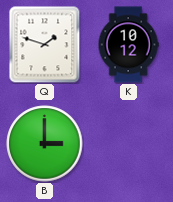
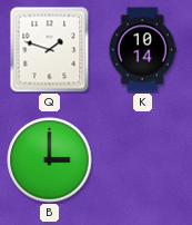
K: 10:12 -> 10:14 (142, 50)
